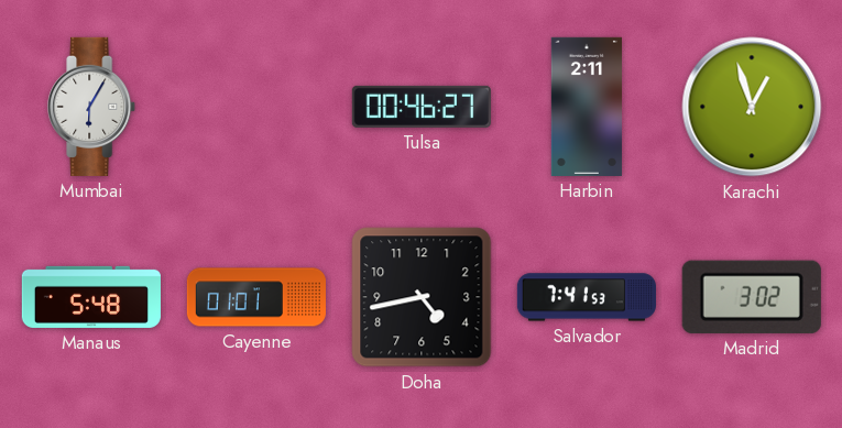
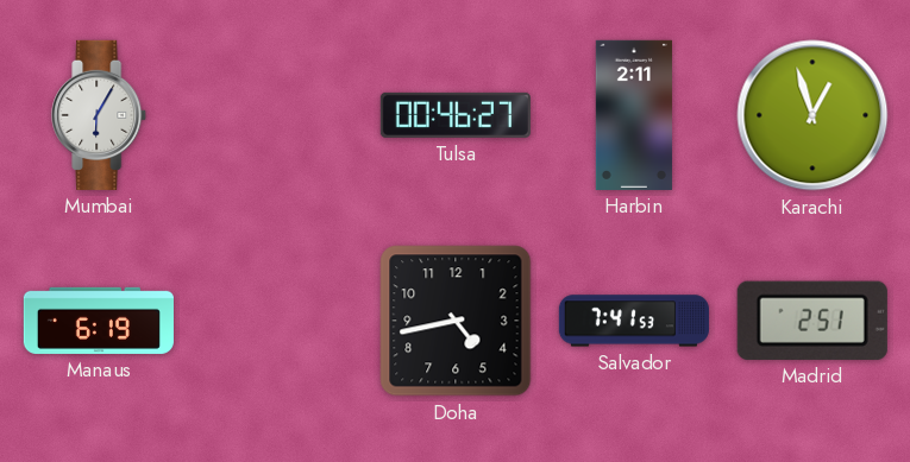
Manaus: 5:48 -> 6:19 (99, 321)
Cayenne: 01:01 -> none (255, 297)
Madrid: 3:02 -> 2:51 (812, 321)
